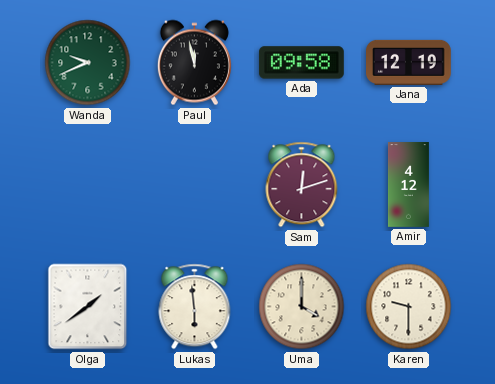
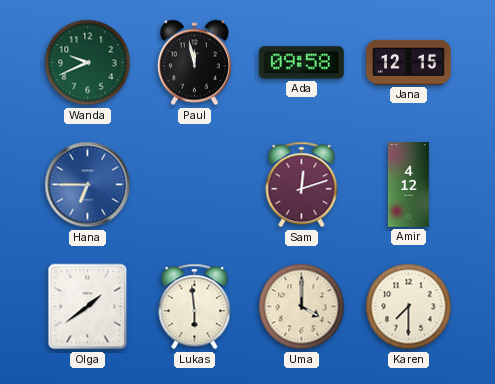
Jana: 12:19 -> 12:15 (409, 62)
Hana: none -> 6:45 (88, 185)
Karen: 9:30 -> 7:30 (409, 307)
